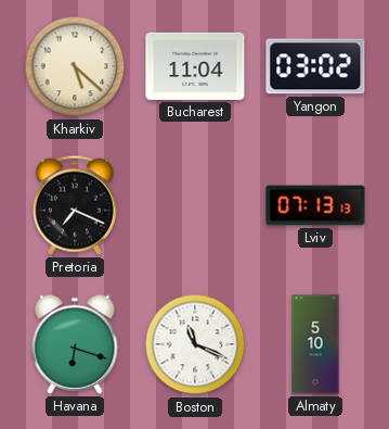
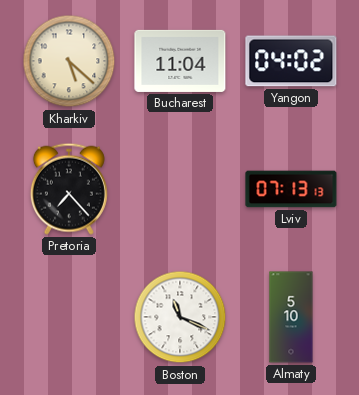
Yangon: 03:02 -> 04:02 (291, 61)
Pretoria: 7:19 -> 7:23 (69, 189)
Havana: 6:18 -> none (75, 344)
